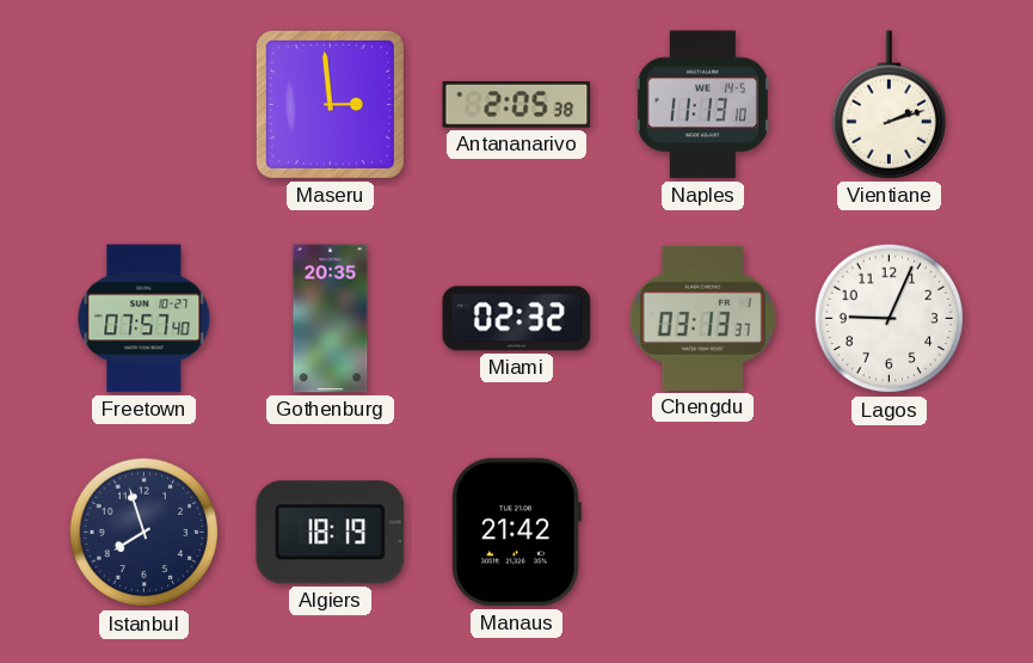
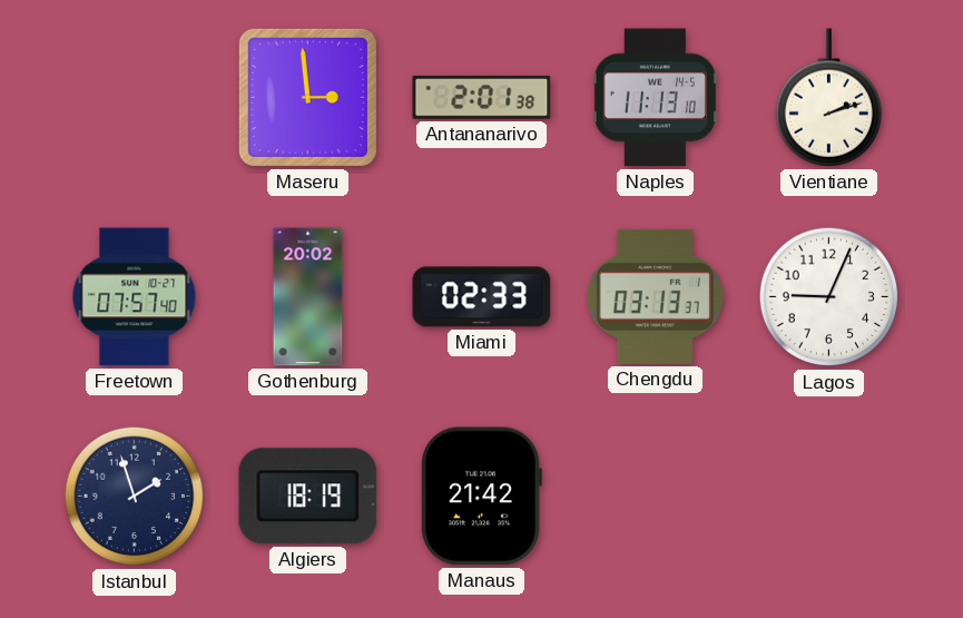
Antananarivo: 2:05 -> 2:01 (482, 98)
Gothenburg: 20:35 -> 20:02 (308, 297)
Miami: 02:32 -> 02:33 (482, 297)
Istanbul: 7:57 -> 1:57 (135, 497)
